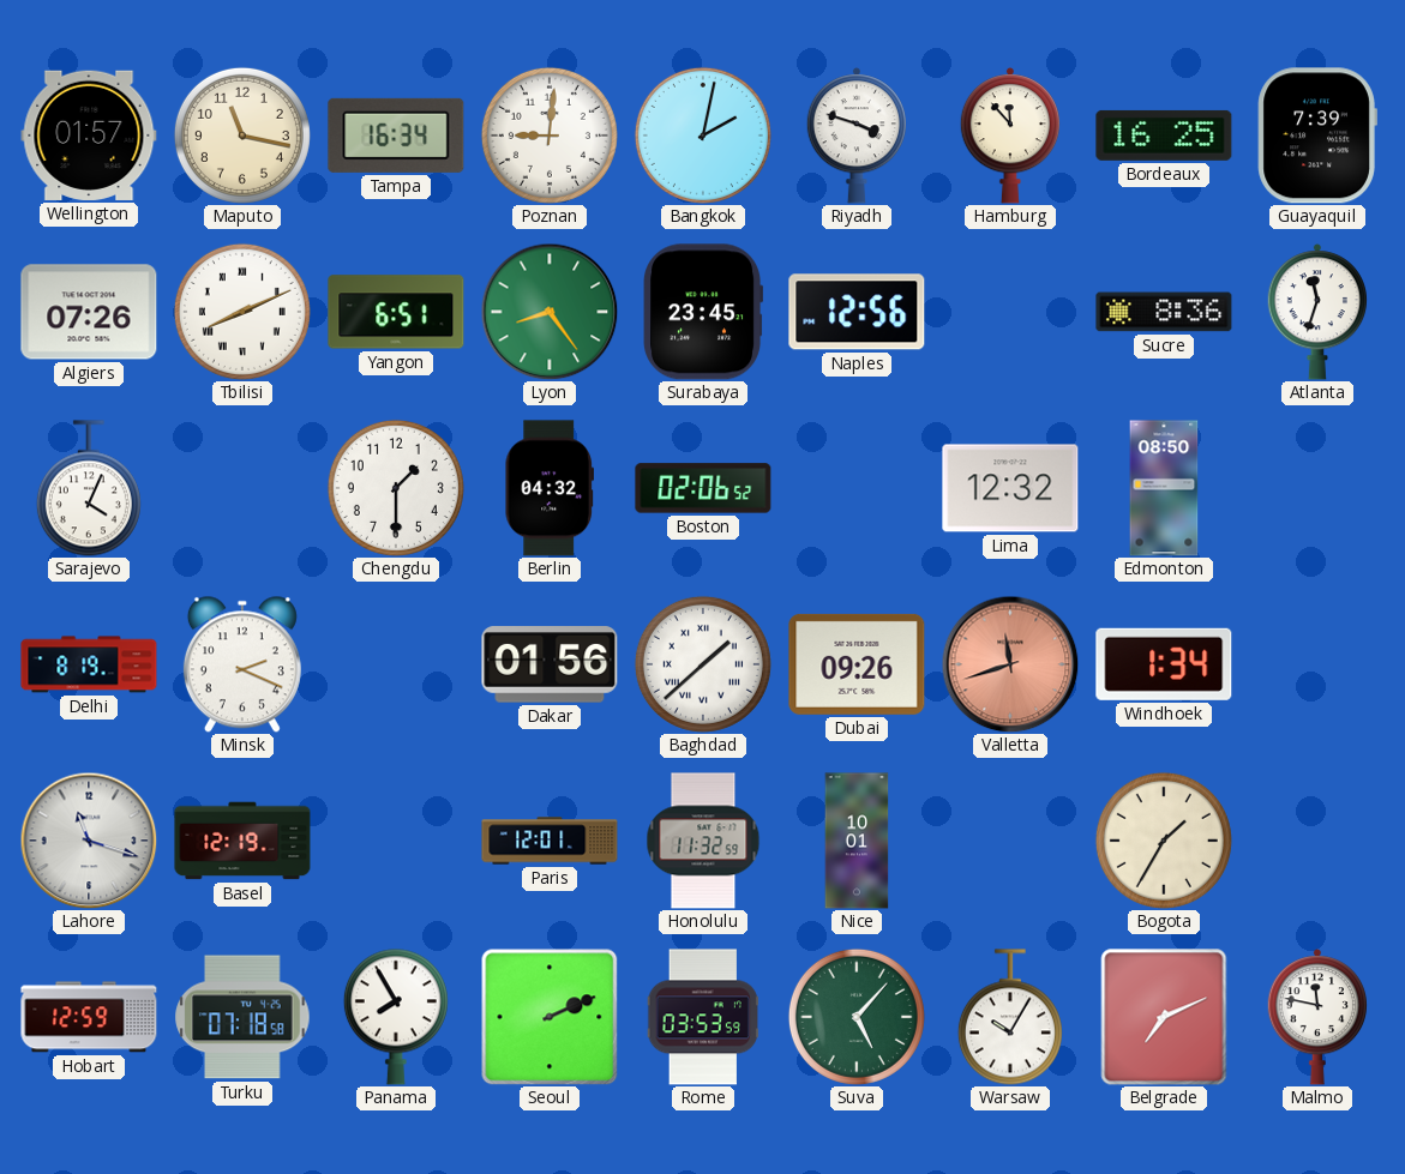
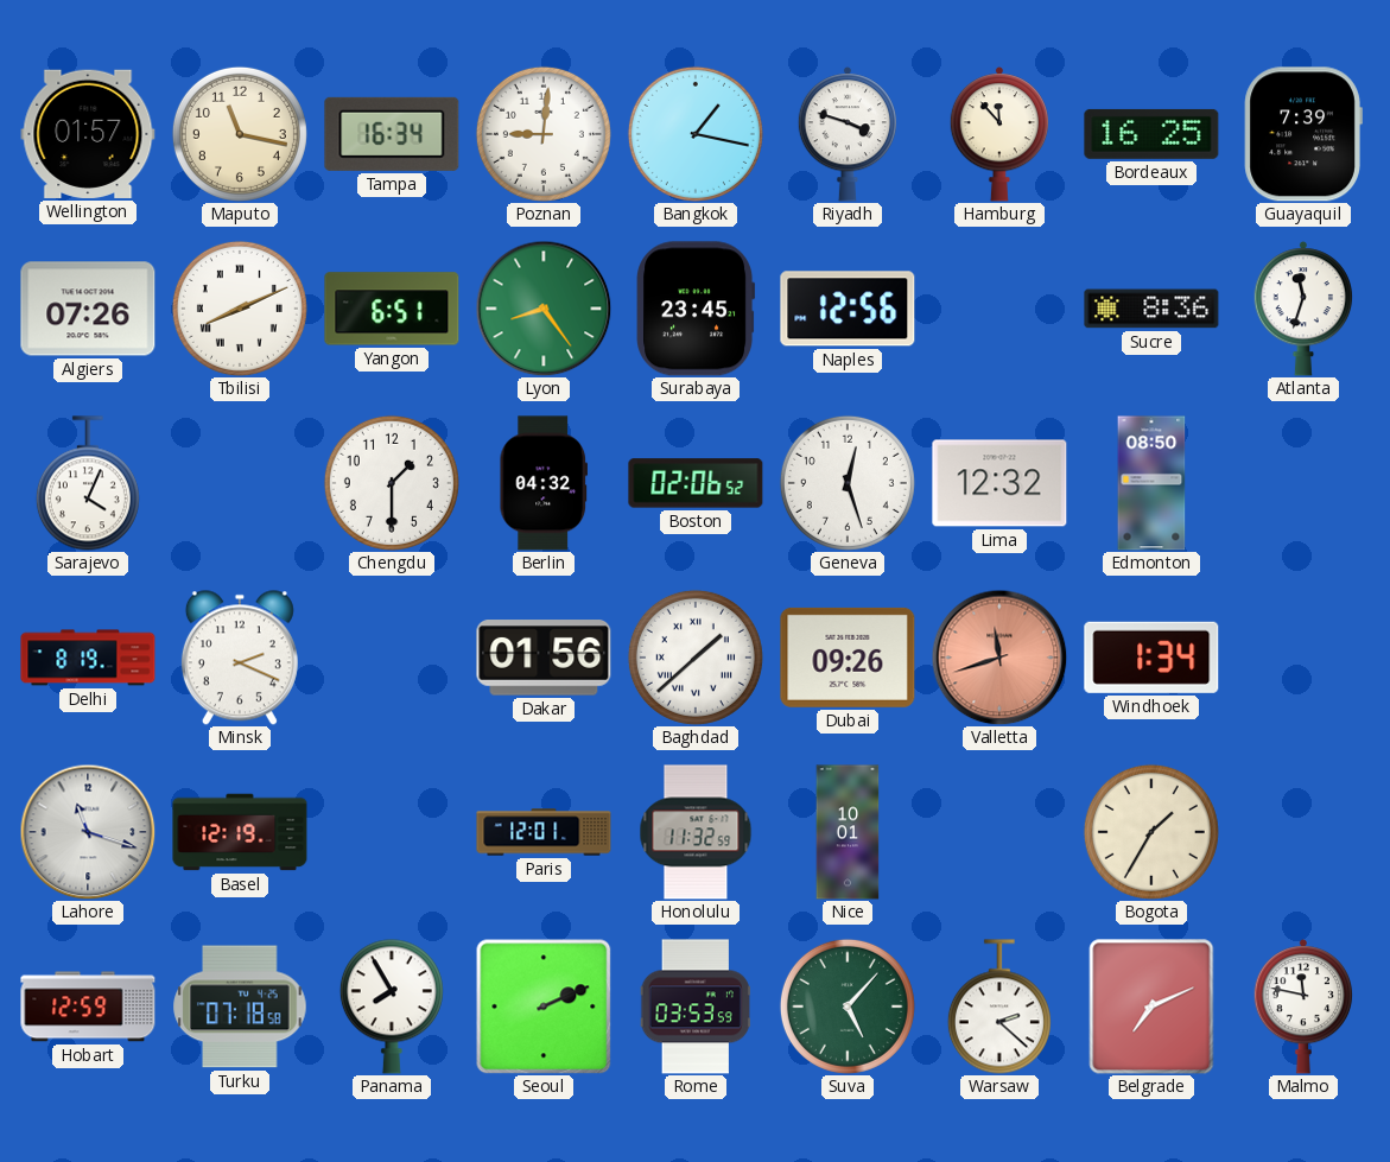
Bangkok: 2:02 -> 1:17 (696, 134)
Geneva: none -> 12:27 (848, 483)
Warsaw: 10:05 -> 2:22 (999, 1007)
